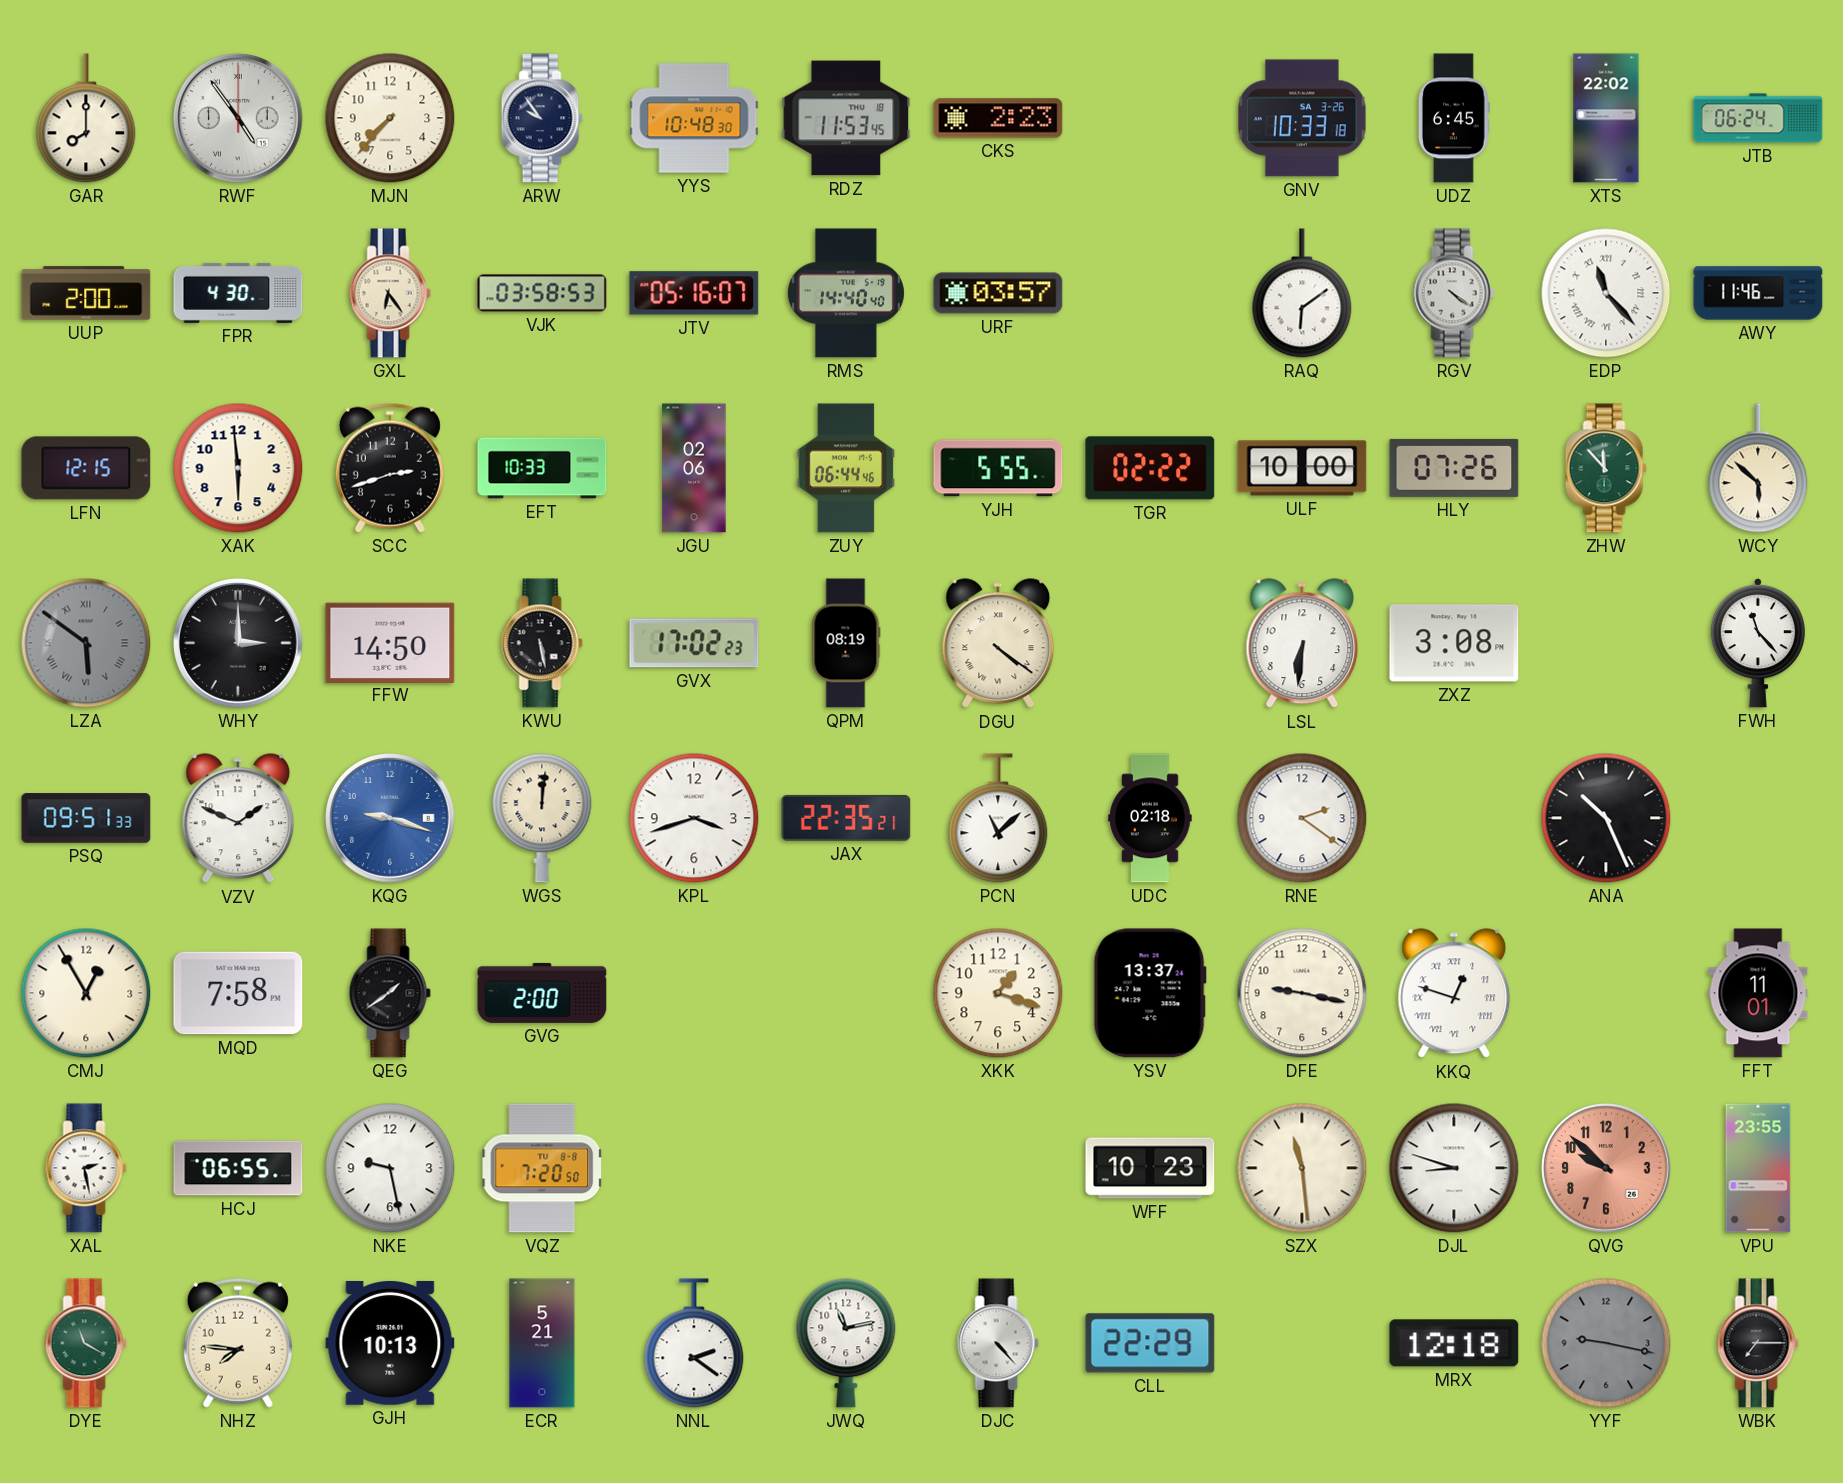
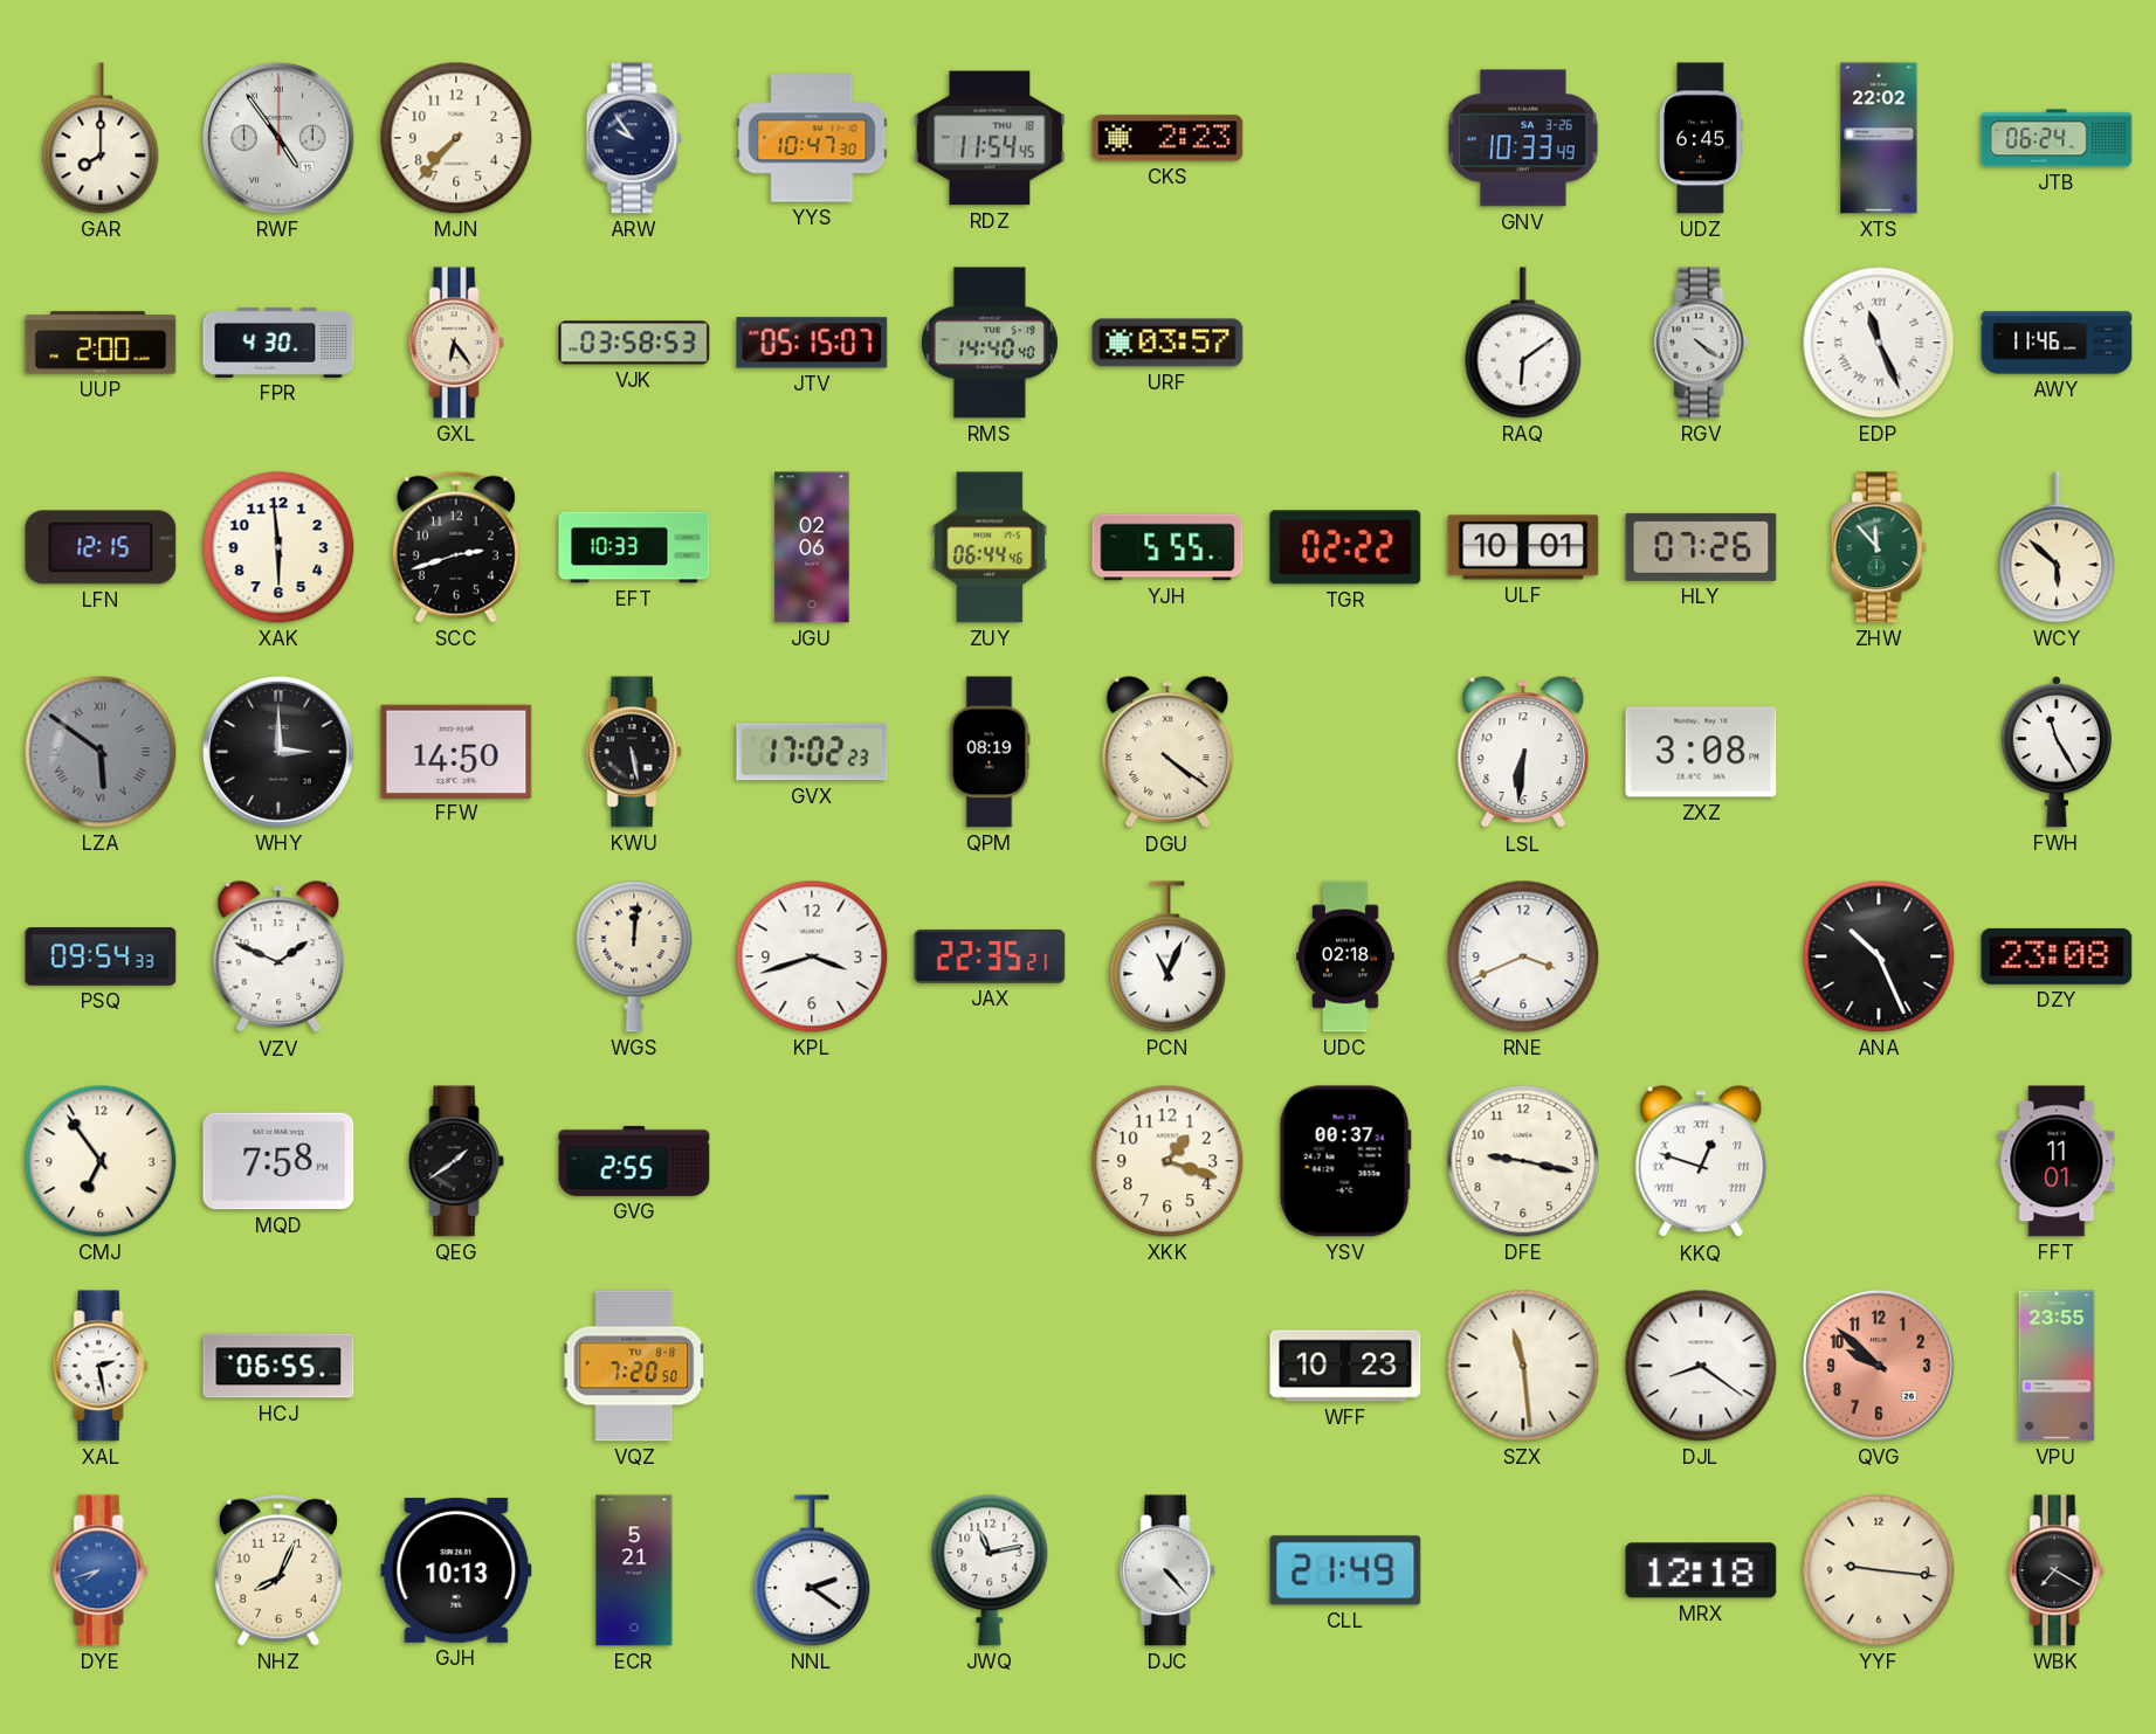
YYS: 10:48 -> 10:47 (812, 138)
RDZ: 11:53 -> 11:54 (990, 138)
GNV: 10:33:18 -> 10:33:49 (1524, 138)
JTV: 05:16 -> 05:15 (812, 343)
EDP: 11:23 -> 11:26 (1879, 343)
ULF: 10:00 -> 10:01 (1523, 547)
FWH: 11:23 -> 11:25 (2057, 752)
PSQ: 09:51 -> 09:54 (101, 956)
KQG: 9:18 -> none (390, 818)
PCN: 11:08 -> 11:04 (1167, 956)
RNE: 2:21 -> 3:41 (1523, 956)
DZY: none -> 23:08 (2057, 956)
CMJ: 12:55 -> 6:54 (101, 1161)
GVG: 2:00 -> 2:55 (634, 1161)
YSV: 13:37 -> 00:37 (1345, 1161)
NKE: 9:28 -> none (390, 1168)
DJL: 8:48 -> 8:21 (1701, 1366)
DYE: 11:20 -> 7:42 (101, 1570)
DYE dial: green -> blue (101, 1570)
NHZ: 7:46 -> 8:04 (278, 1570)
CLL: 22:29 -> 21:49 (1345, 1570)
YYF: 9:17 -> 9:16 (1879, 1570)
YYF dial: grey -> cream (1879, 1570)
WBK: 7:15 -> 7:20 (2057, 1570)
